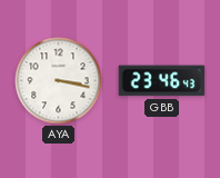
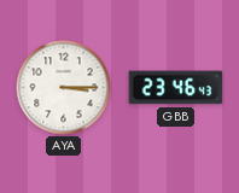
AYA: 3:17 -> 3:15 (64, 88)
